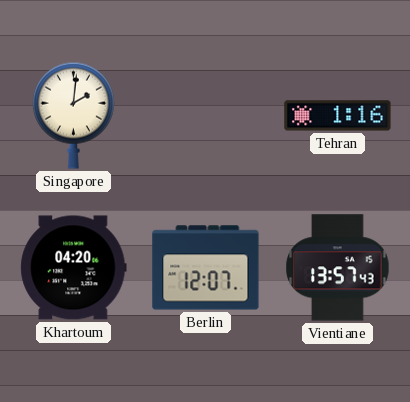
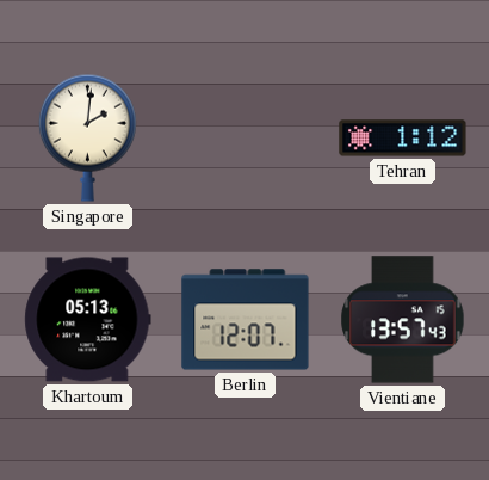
Tehran: 1:16 -> 1:12 (403, 139)
Khartoum: 04:20 -> 05:13 (88, 320)
